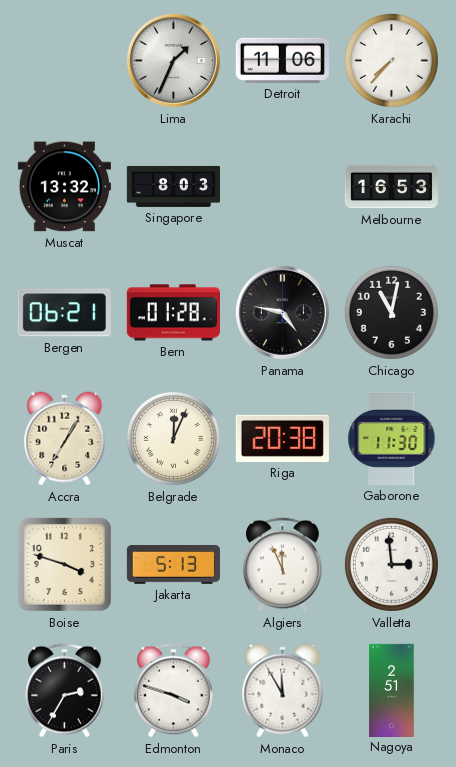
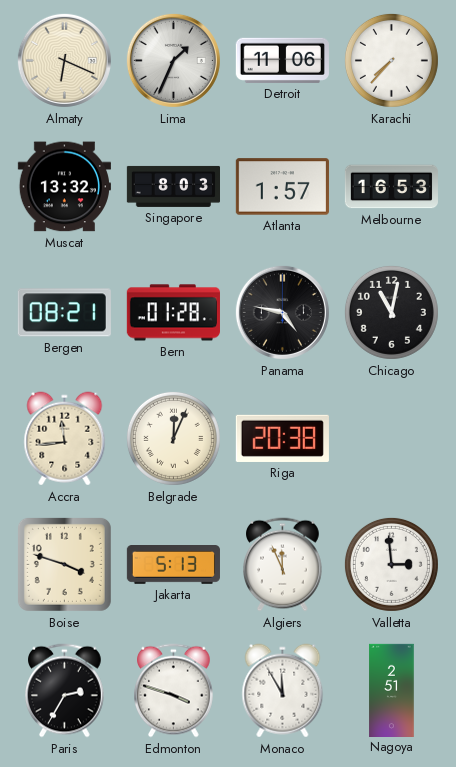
Almaty: none -> 6:19 (64, 60)
Atlanta: none -> 1:57 (282, 187)
Bergen: 06:21 -> 08:21 (64, 313)
Accra: 7:05 -> 11:44 (65, 439)
Gaborone: 11:30 -> none (392, 438)
